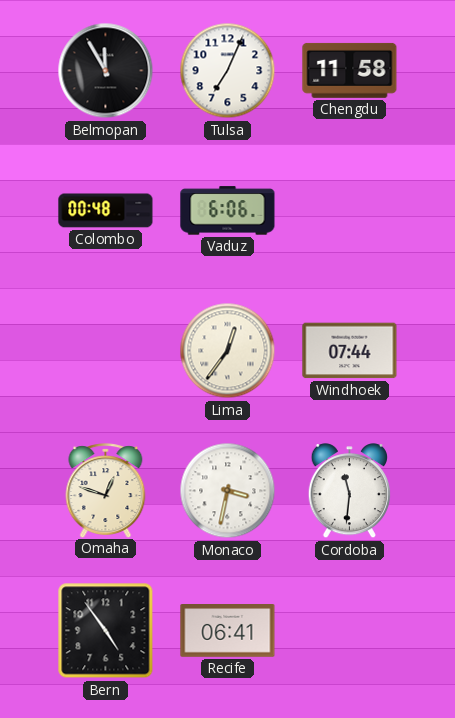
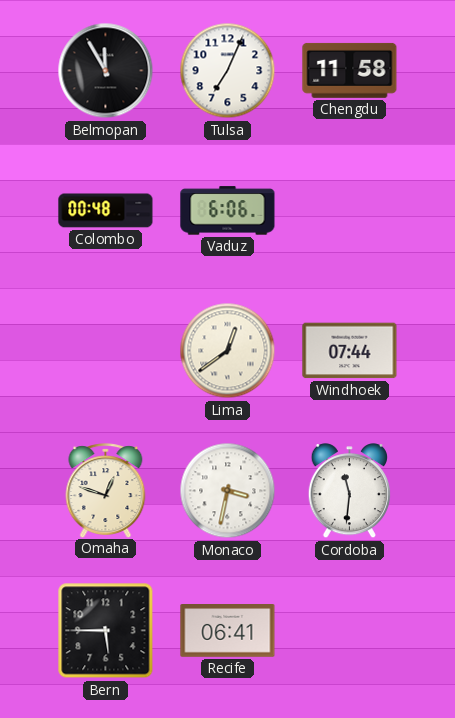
Lima: 12:36 -> 12:39 (228, 351)
Bern: 4:54 -> 5:45 (106, 631)
